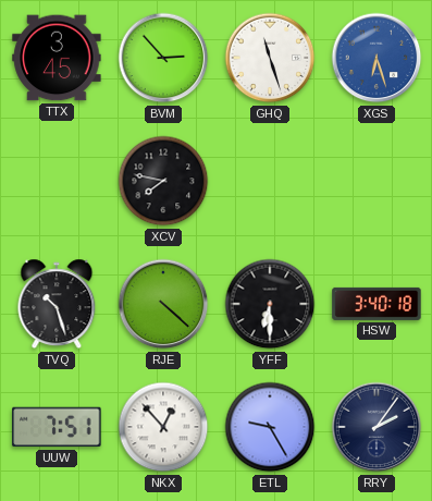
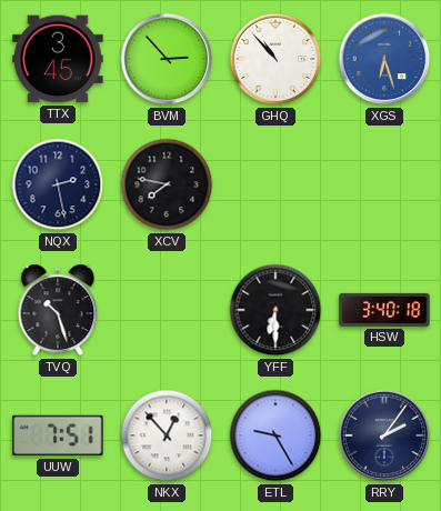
GHQ: 11:27 -> 10:53 (275, 59)
NQX: none -> 2:28 (58, 184)
RJE: 4:22 -> none (163, 304)
